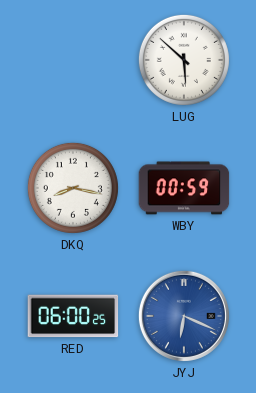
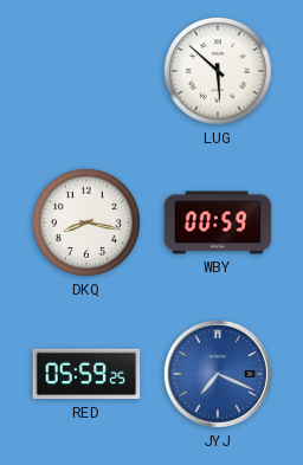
RED: 06:00 -> 05:59 (86, 374)
JYJ: 6:19 -> 7:19 (218, 374)
